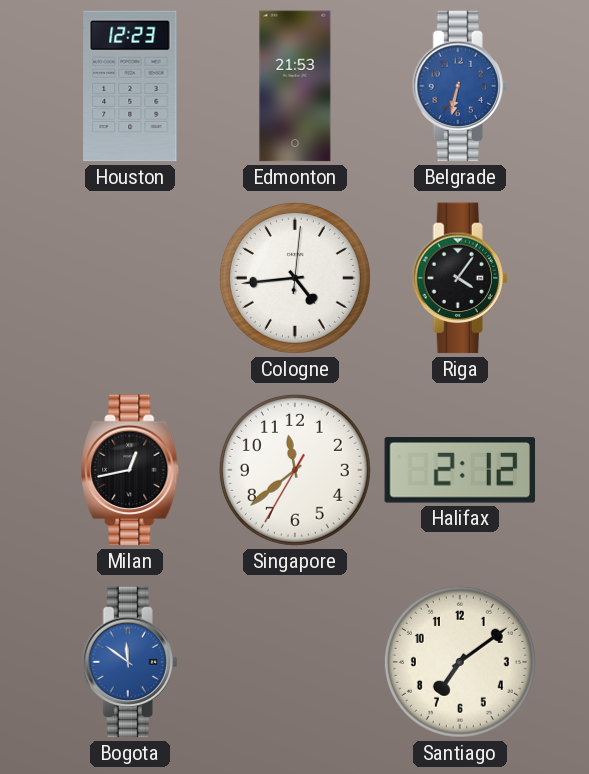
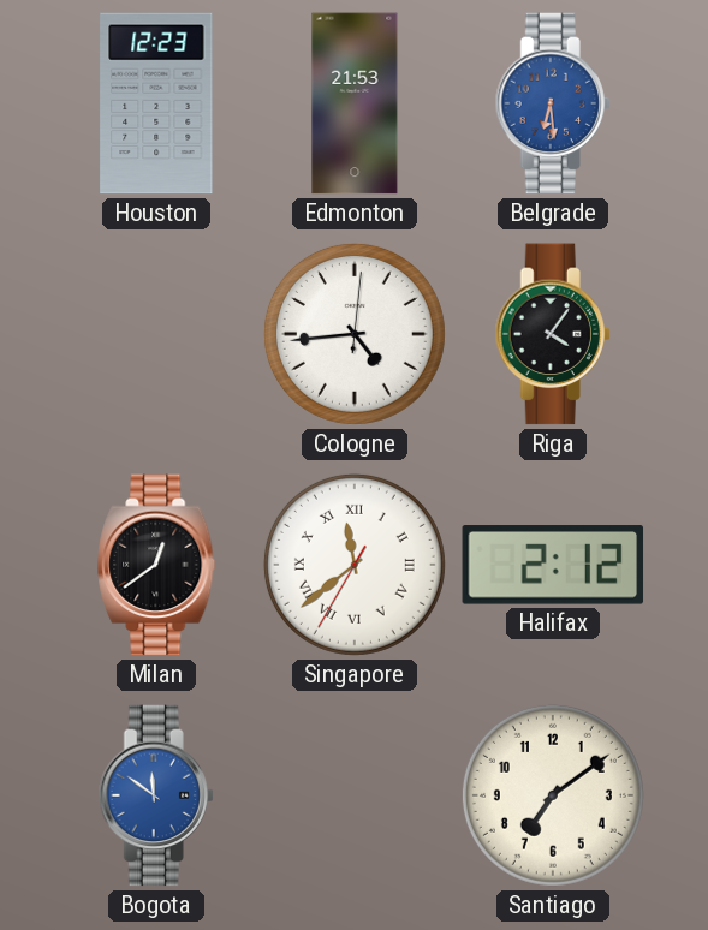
Belgrade: 6:32 -> 6:29 (553, 103)
Milan: 12:43 -> 12:39 (156, 565)
Singapore numerals: Arabic -> Roman (355, 565)
